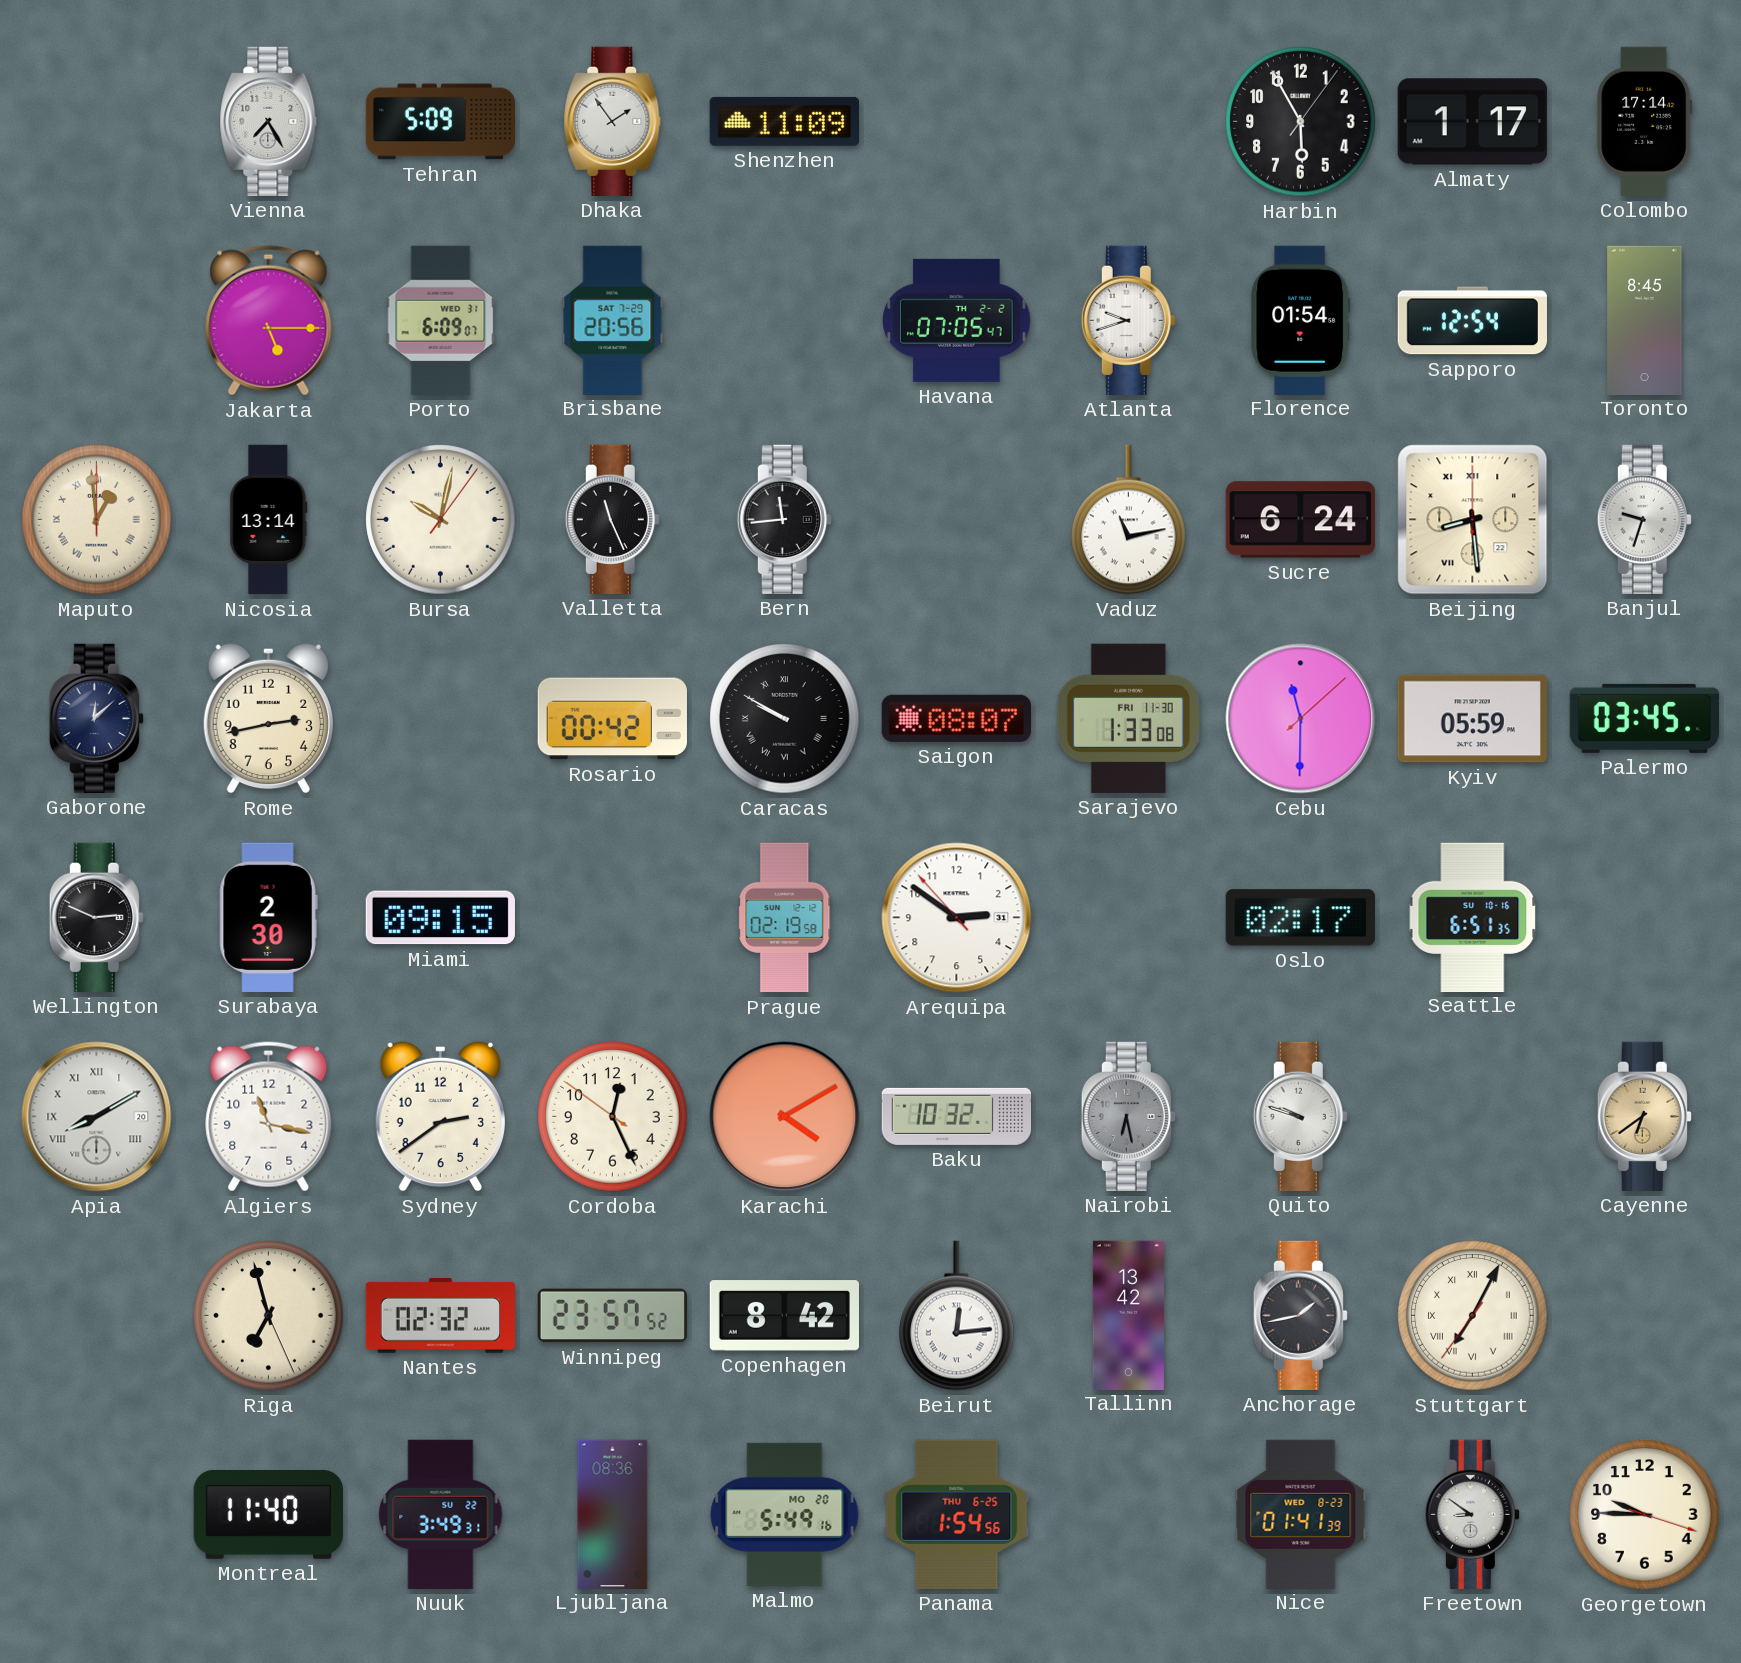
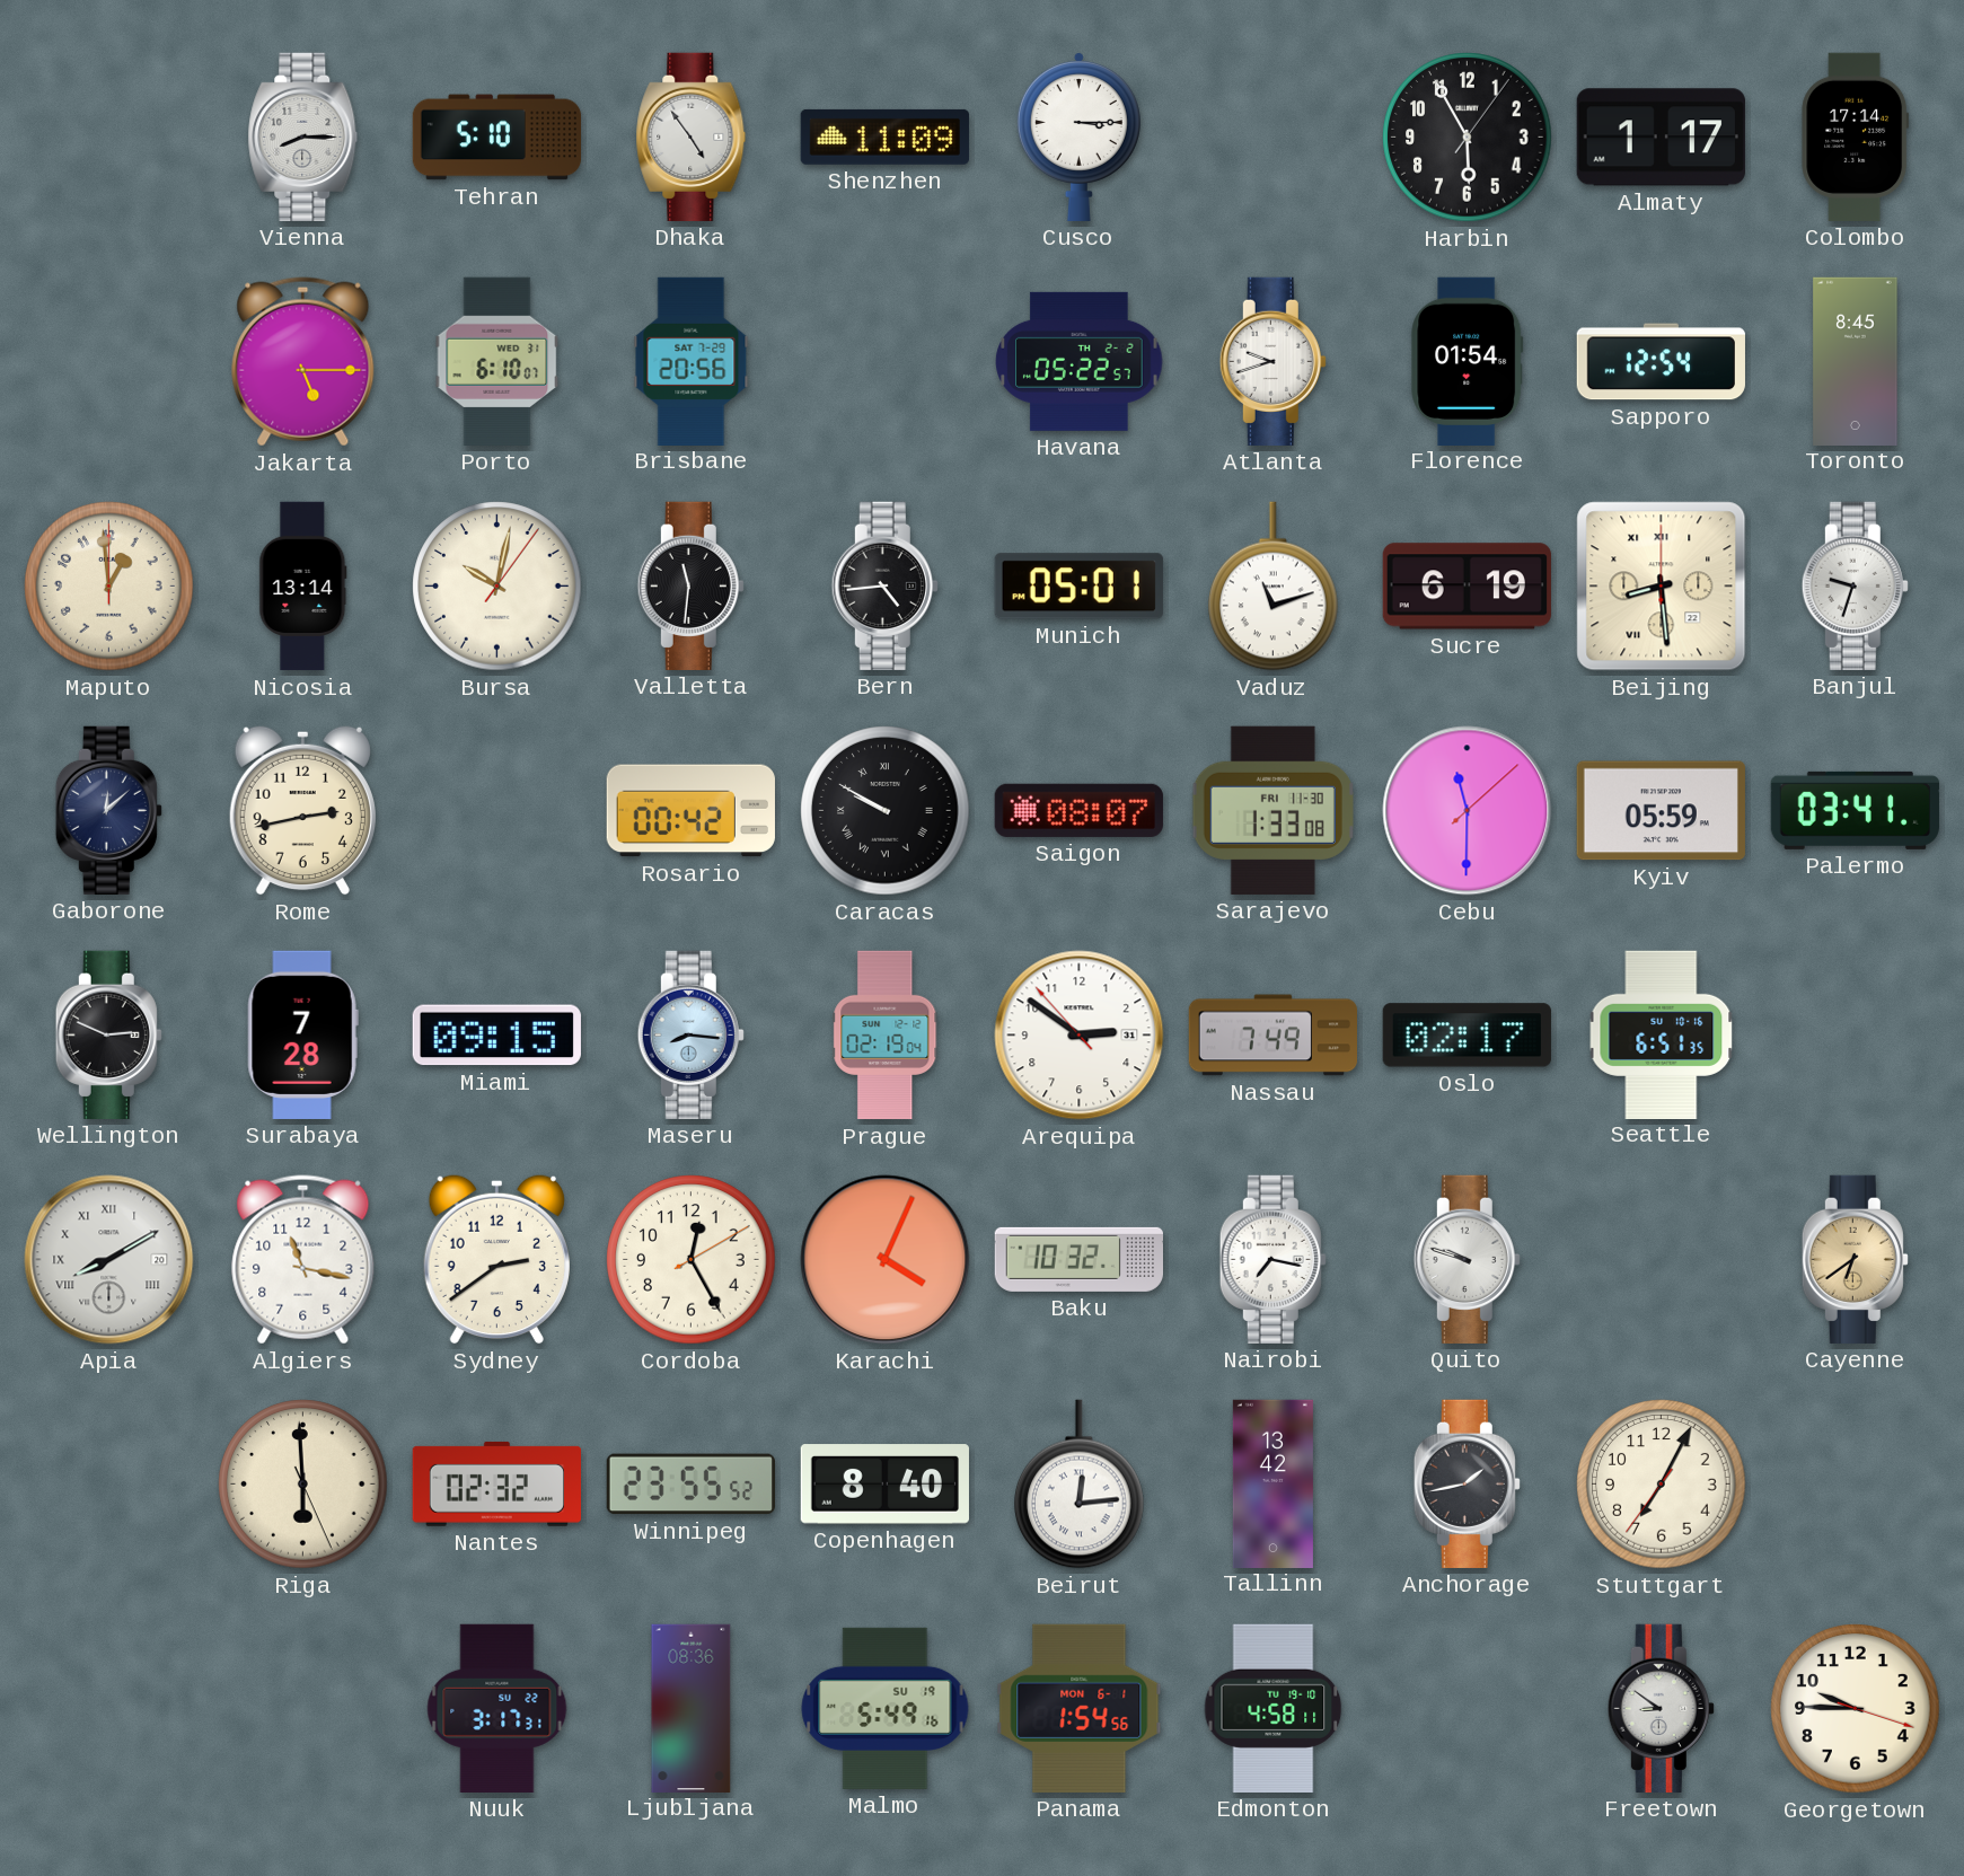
Vienna: 7:25 -> 8:15 (303, 136)
Tehran: 5:09 -> 5:10 (497, 138)
Dhaka: 1:54 -> 4:54 (692, 136)
Cusco: none -> 3:15 (1078, 136)
Porto: 6:09 -> 6:10 (497, 361)
Havana: 07:05 -> 05:22 (1080, 361)
Maputo numerals: Roman -> Arabic (109, 587)
Valletta: 11:26 -> 11:31 (690, 585)
Bern: 11:44 -> 4:44 (884, 585)
Munich: none -> 05:01 (1078, 587)
Vaduz: 11:13 -> 11:12 (1274, 587)
Sucre: 6:24 -> 6:19 (1467, 587)
Palermo: 03:45 -> 03:41 (1855, 810)
Surabaya: 2:30 -> 7:28 (302, 1034)
Maseru: none -> 8:16 (690, 1034)
Prague: 02:19:58 -> 02:19:04 (886, 1036)
Nassau: none -> 7:49 (1272, 1036)
Cordoba: 12:25:51 -> 12:25:10 (692, 1260)
Karachi: 4:10 -> 4:04 (886, 1260)
Nairobi: 6:28 -> 7:17 (1272, 1259)
Nairobi dial: grey -> white (1272, 1259)
Riga: 6:57 -> 5:59 (303, 1485)
Winnipeg: 23:57 -> 23:55 (690, 1485)
Copenhagen: 8:42 -> 8:40 (884, 1485)
Stuttgart numerals: Roman -> Arabic (1662, 1485)
Montreal: 11:40 -> none (268, 1514)
Nuuk: 3:49 -> 3:17 (497, 1708)
Malmo date: MO 20 -> SU 19 (886, 1708)
Panama date: THU 6-25 -> MON 6-1 (1080, 1708)
Edmonton: none -> 4:58 (1274, 1708)
Nice: 01:41 -> none (1301, 1514)
